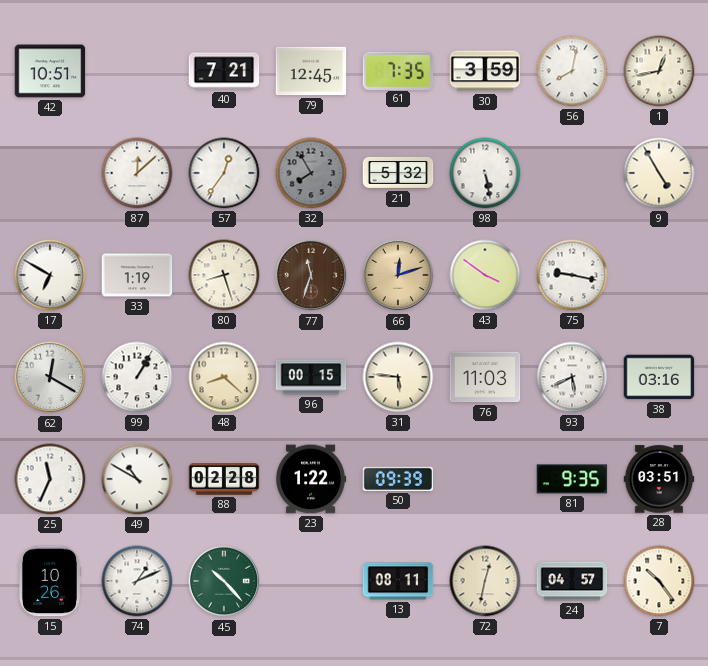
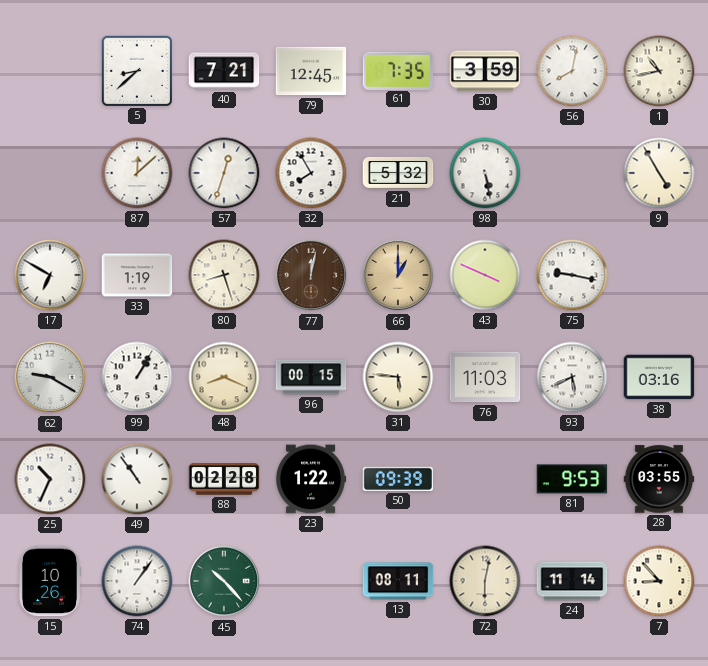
42: 10:51 -> none (50, 71)
5: none -> 8:38 (136, 70)
1: 12:43 -> 10:43 (659, 71)
57: 12:36 -> 12:33 (224, 173)
32 dial: grey -> white (311, 173)
77: 11:33 -> 12:02 (311, 275)
66: 12:12 -> 1:00 (398, 275)
43: 3:51 -> 3:49 (485, 275)
62: 12:20 -> 9:20 (50, 377)
48: 8:22 -> 8:19 (224, 377)
25: 11:34 -> 10:34 (50, 479)
49: 10:50 -> 10:54 (137, 479)
81: 9:35 -> 9:53 (572, 479)
28: 03:51 -> 03:55 (659, 479)
74: 1:11 -> 1:06 (137, 581)
72: 12:32 -> 6:02 (485, 581)
24: 04:57 -> 11:14 (572, 581)
7: 10:24 -> 8:53 (659, 581)
